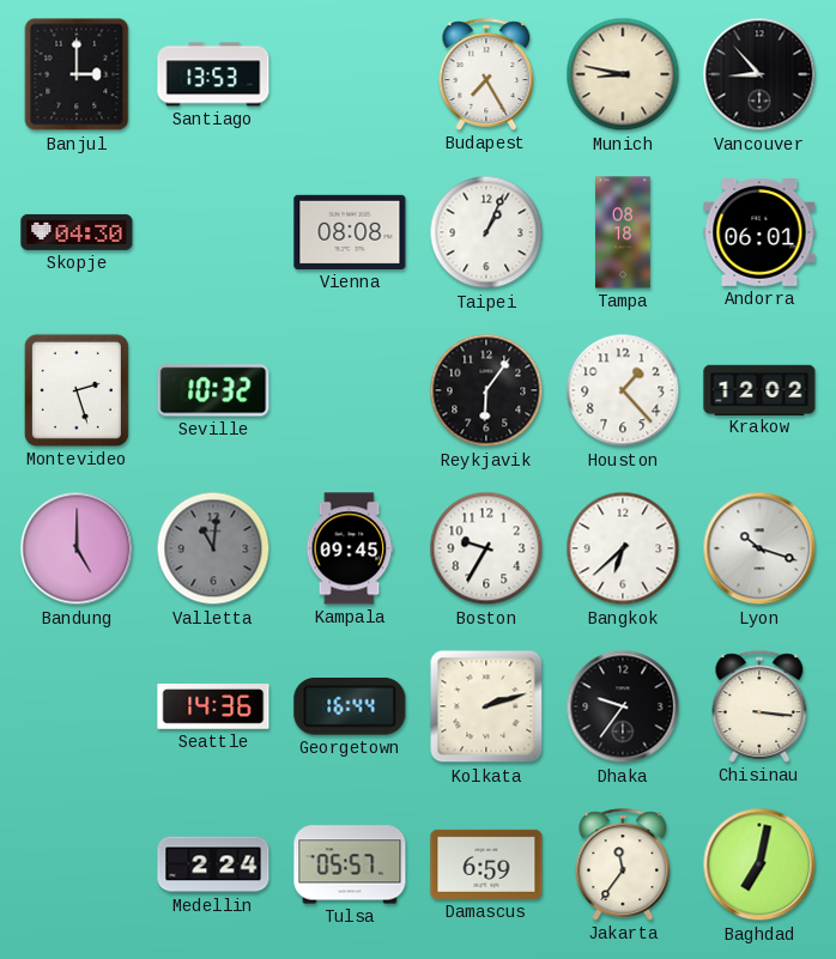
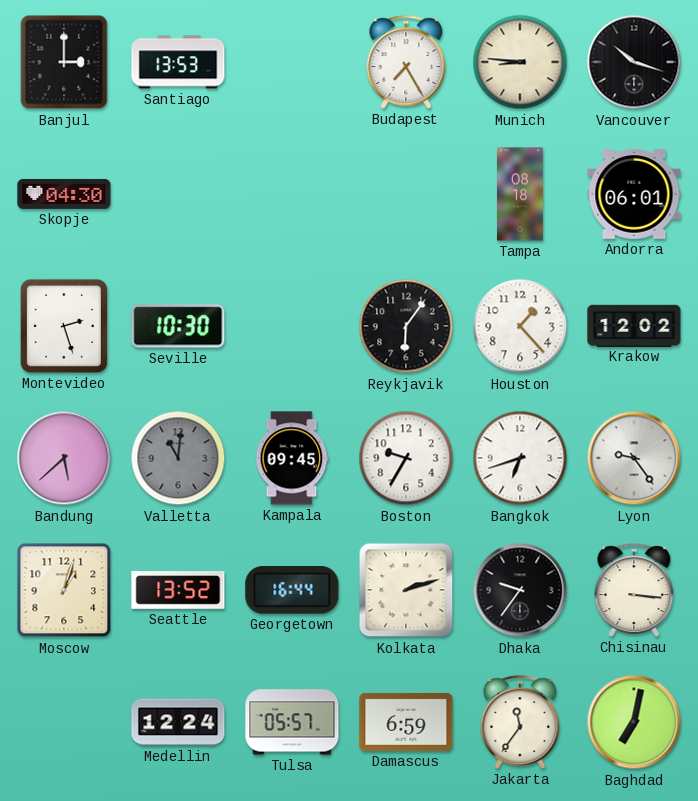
Munich: 8:47 -> 8:46 (520, 62)
Vancouver: 8:53 -> 10:18 (634, 62)
Vienna: 08:08 -> none (350, 232)
Taipei: 1:04 -> none (486, 232)
Seville: 10:32 -> 10:30 (178, 326)
Bandung: 5:00 -> 5:38 (64, 458)
Bangkok: 6:38 -> 6:42 (520, 458)
Lyon: 10:18 -> 9:24 (634, 458)
Moscow: none -> 1:03 (64, 590)
Seattle: 14:36 -> 13:52 (178, 590)
Medellin: 2:24 -> 12:24 (178, 722)
